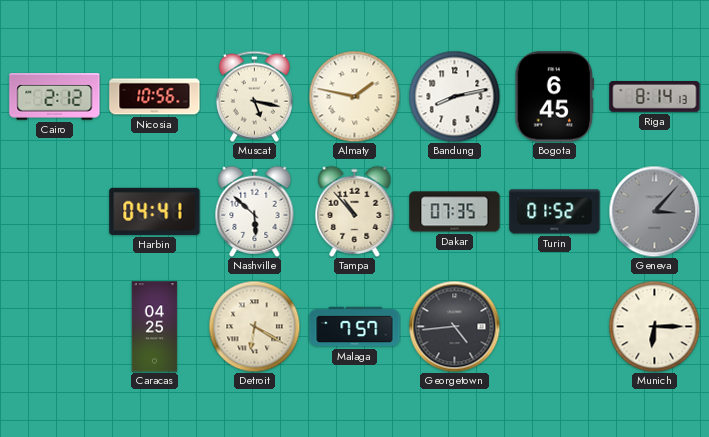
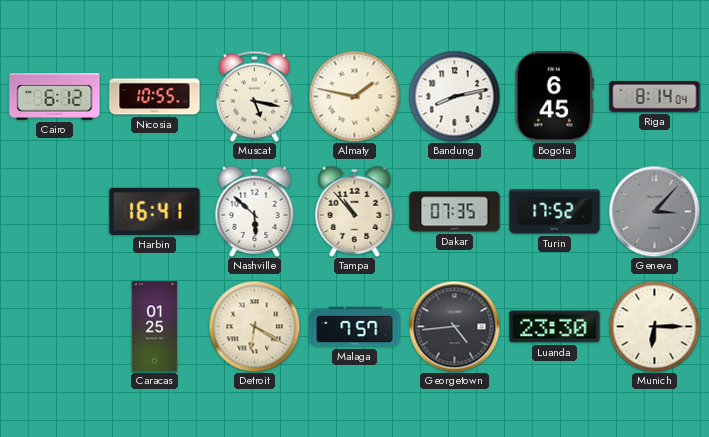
Cairo: 2:12 -> 6:12 (55, 97)
Nicosia: 10:56 -> 10:55 (155, 97)
Riga: 8:14:13 -> 8:14:04 (655, 97)
Harbin: 04:41 -> 16:41 (155, 211)
Turin: 01:52 -> 17:52 (555, 212)
Caracas: 04:25 -> 01:25 (155, 327)
Luanda: none -> 23:30 (555, 327)
